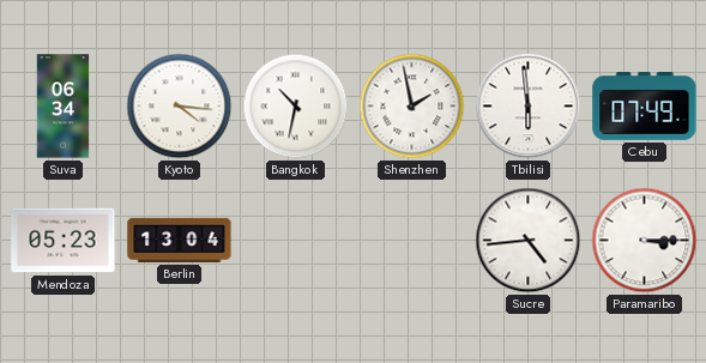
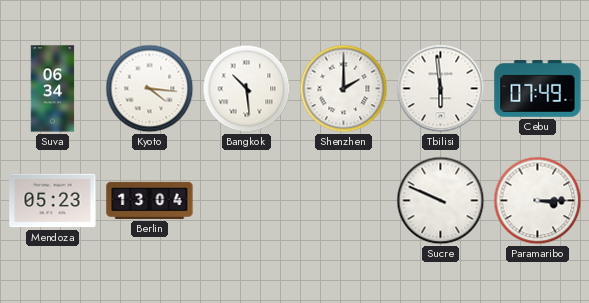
Bangkok: 10:32 -> 10:29 (247, 89)
Shenzhen: 1:58 -> 2:00 (344, 89)
Sucre: 4:44 -> 9:49 (441, 201)
